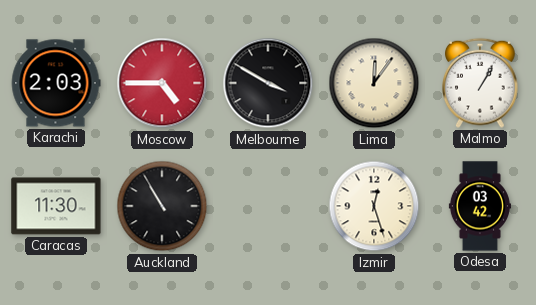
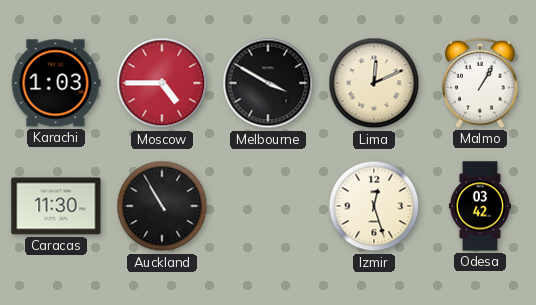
Karachi: 2:03 -> 1:03 (56, 83)
Lima: 12:06 -> 12:11 (374, 83)
